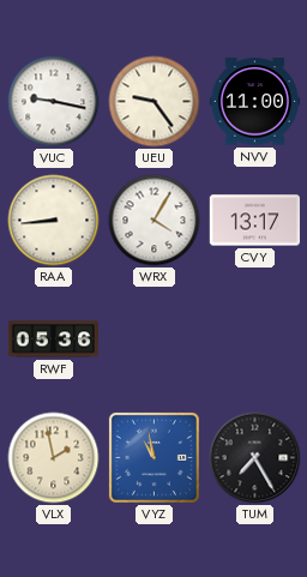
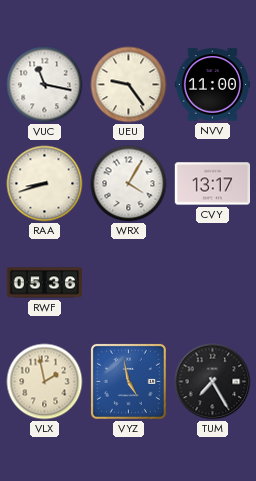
VUC: 9:17 -> 11:17 (45, 85)
RAA: 8:44 -> 8:42 (45, 184)
VYZ: 10:58 -> 4:58 (128, 381)
